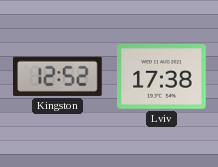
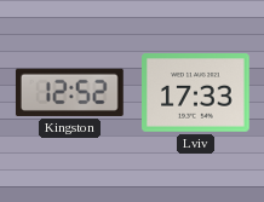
Lviv: 17:38 -> 17:33 (196, 93)
